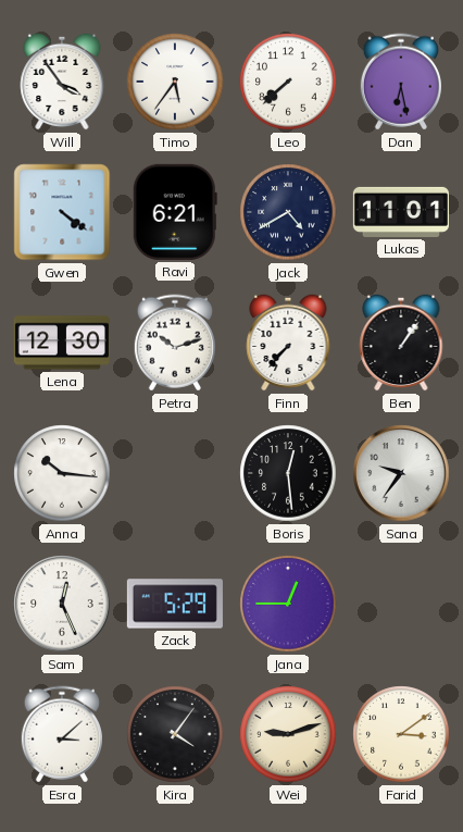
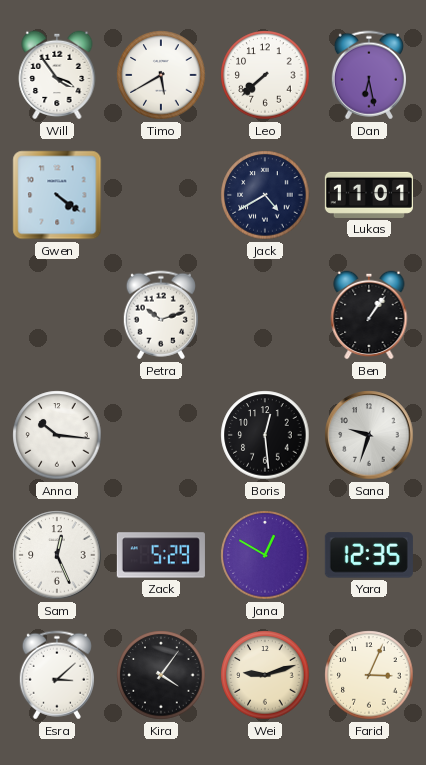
Timo: 5:36 -> 5:40 (161, 75)
Ravi: 6:21 -> none (175, 212)
Lena: 12:30 -> none (62, 343)
Finn: 7:37 -> none (288, 343)
Sana: 9:36 -> 9:33 (369, 435)
Jana: 12:45 -> 12:50 (265, 555)
Yara: none -> 12:35 (369, 555)
Farid: 3:09 -> 3:04 (369, 675)
